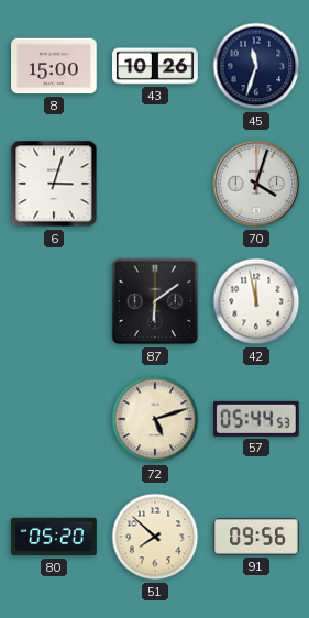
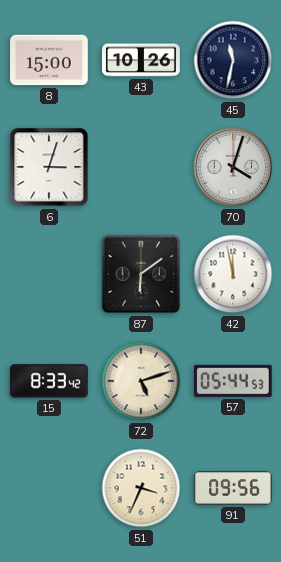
45: 11:33 -> 11:32 (233, 60)
15: none -> 8:33 (49, 381)
80: 05:20 -> none (54, 537)
51: 7:52 -> 3:34 (141, 488)
